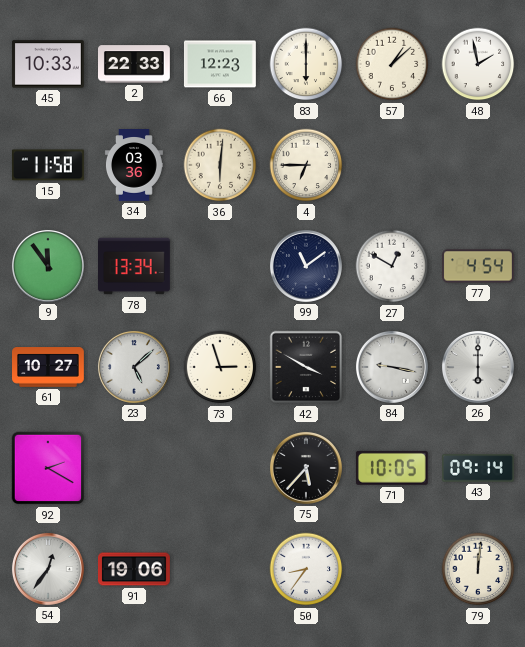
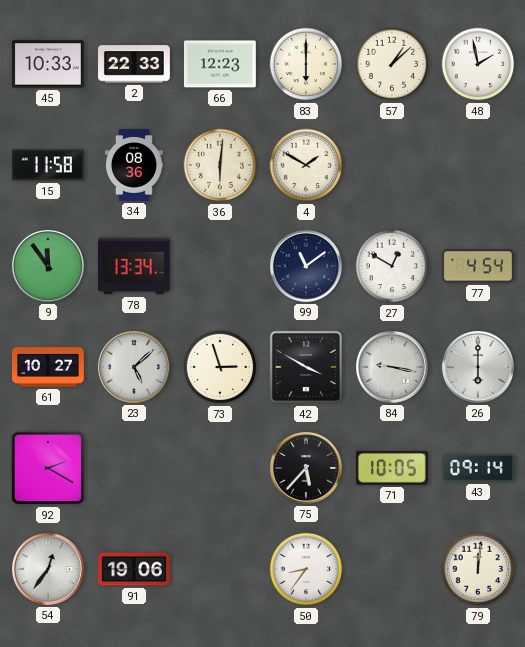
34: 03:36 -> 08:36 (134, 165)
4: 6:45 -> 1:50 (306, 165)
